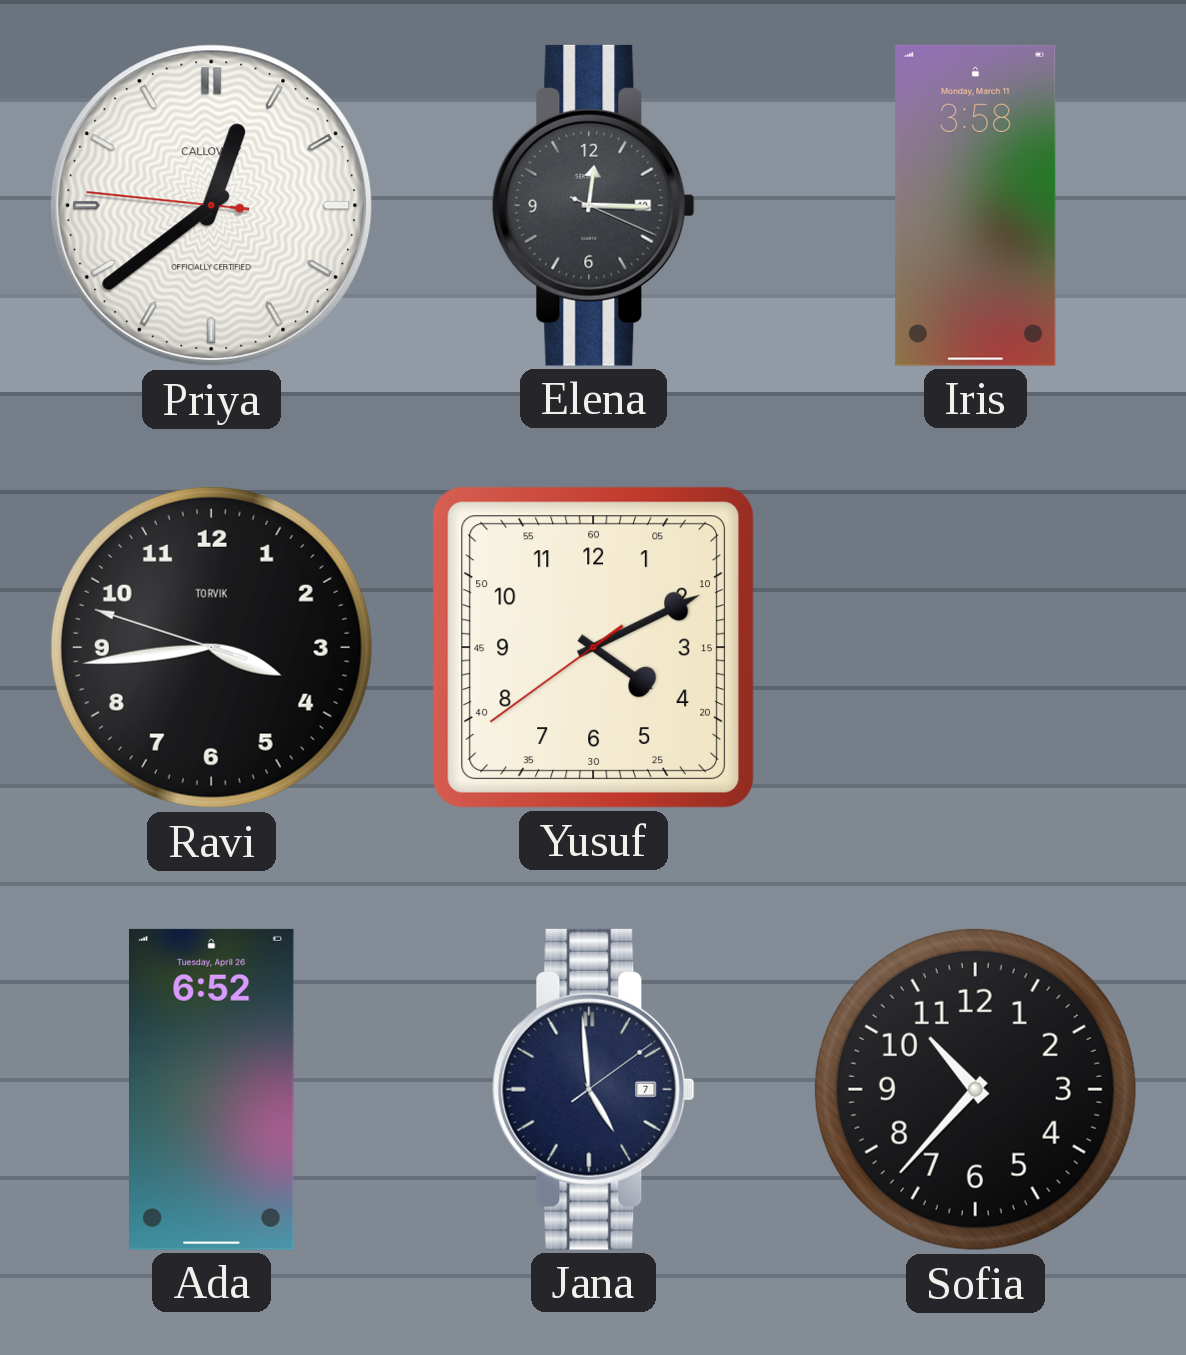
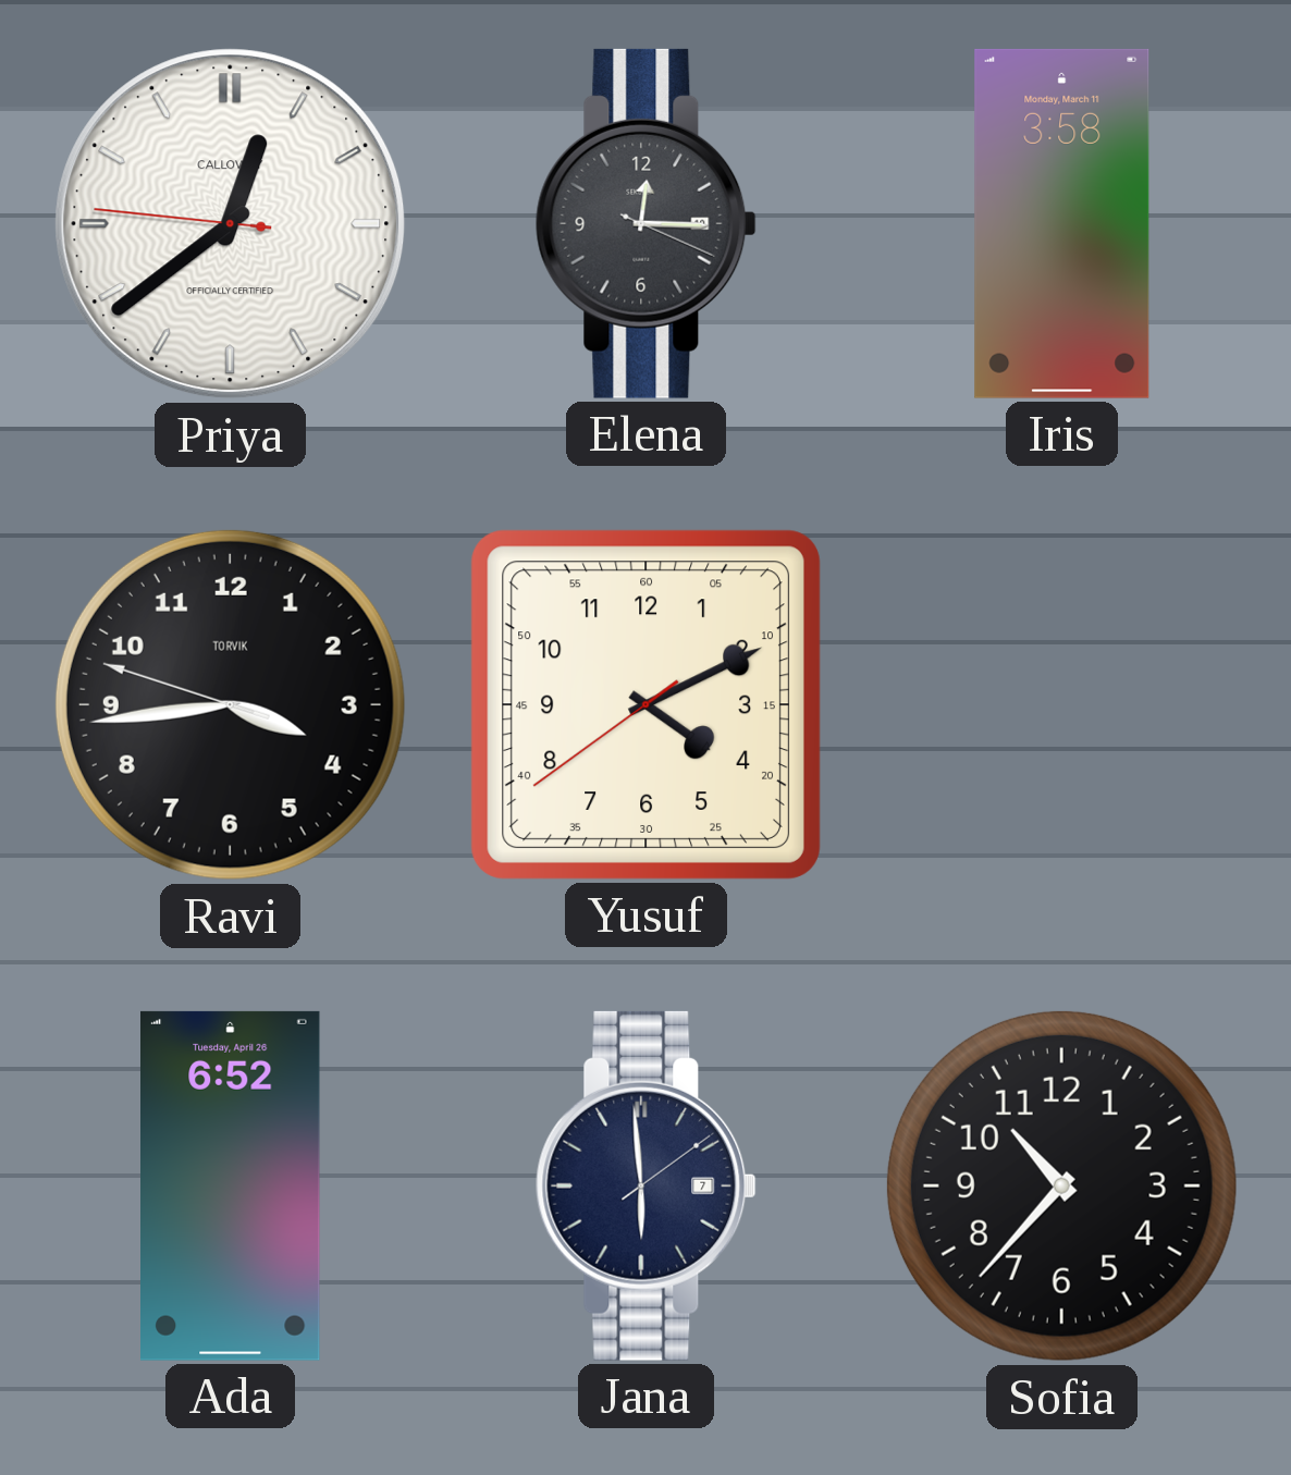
Jana: 4:59 -> 5:59 (645, 1185)
